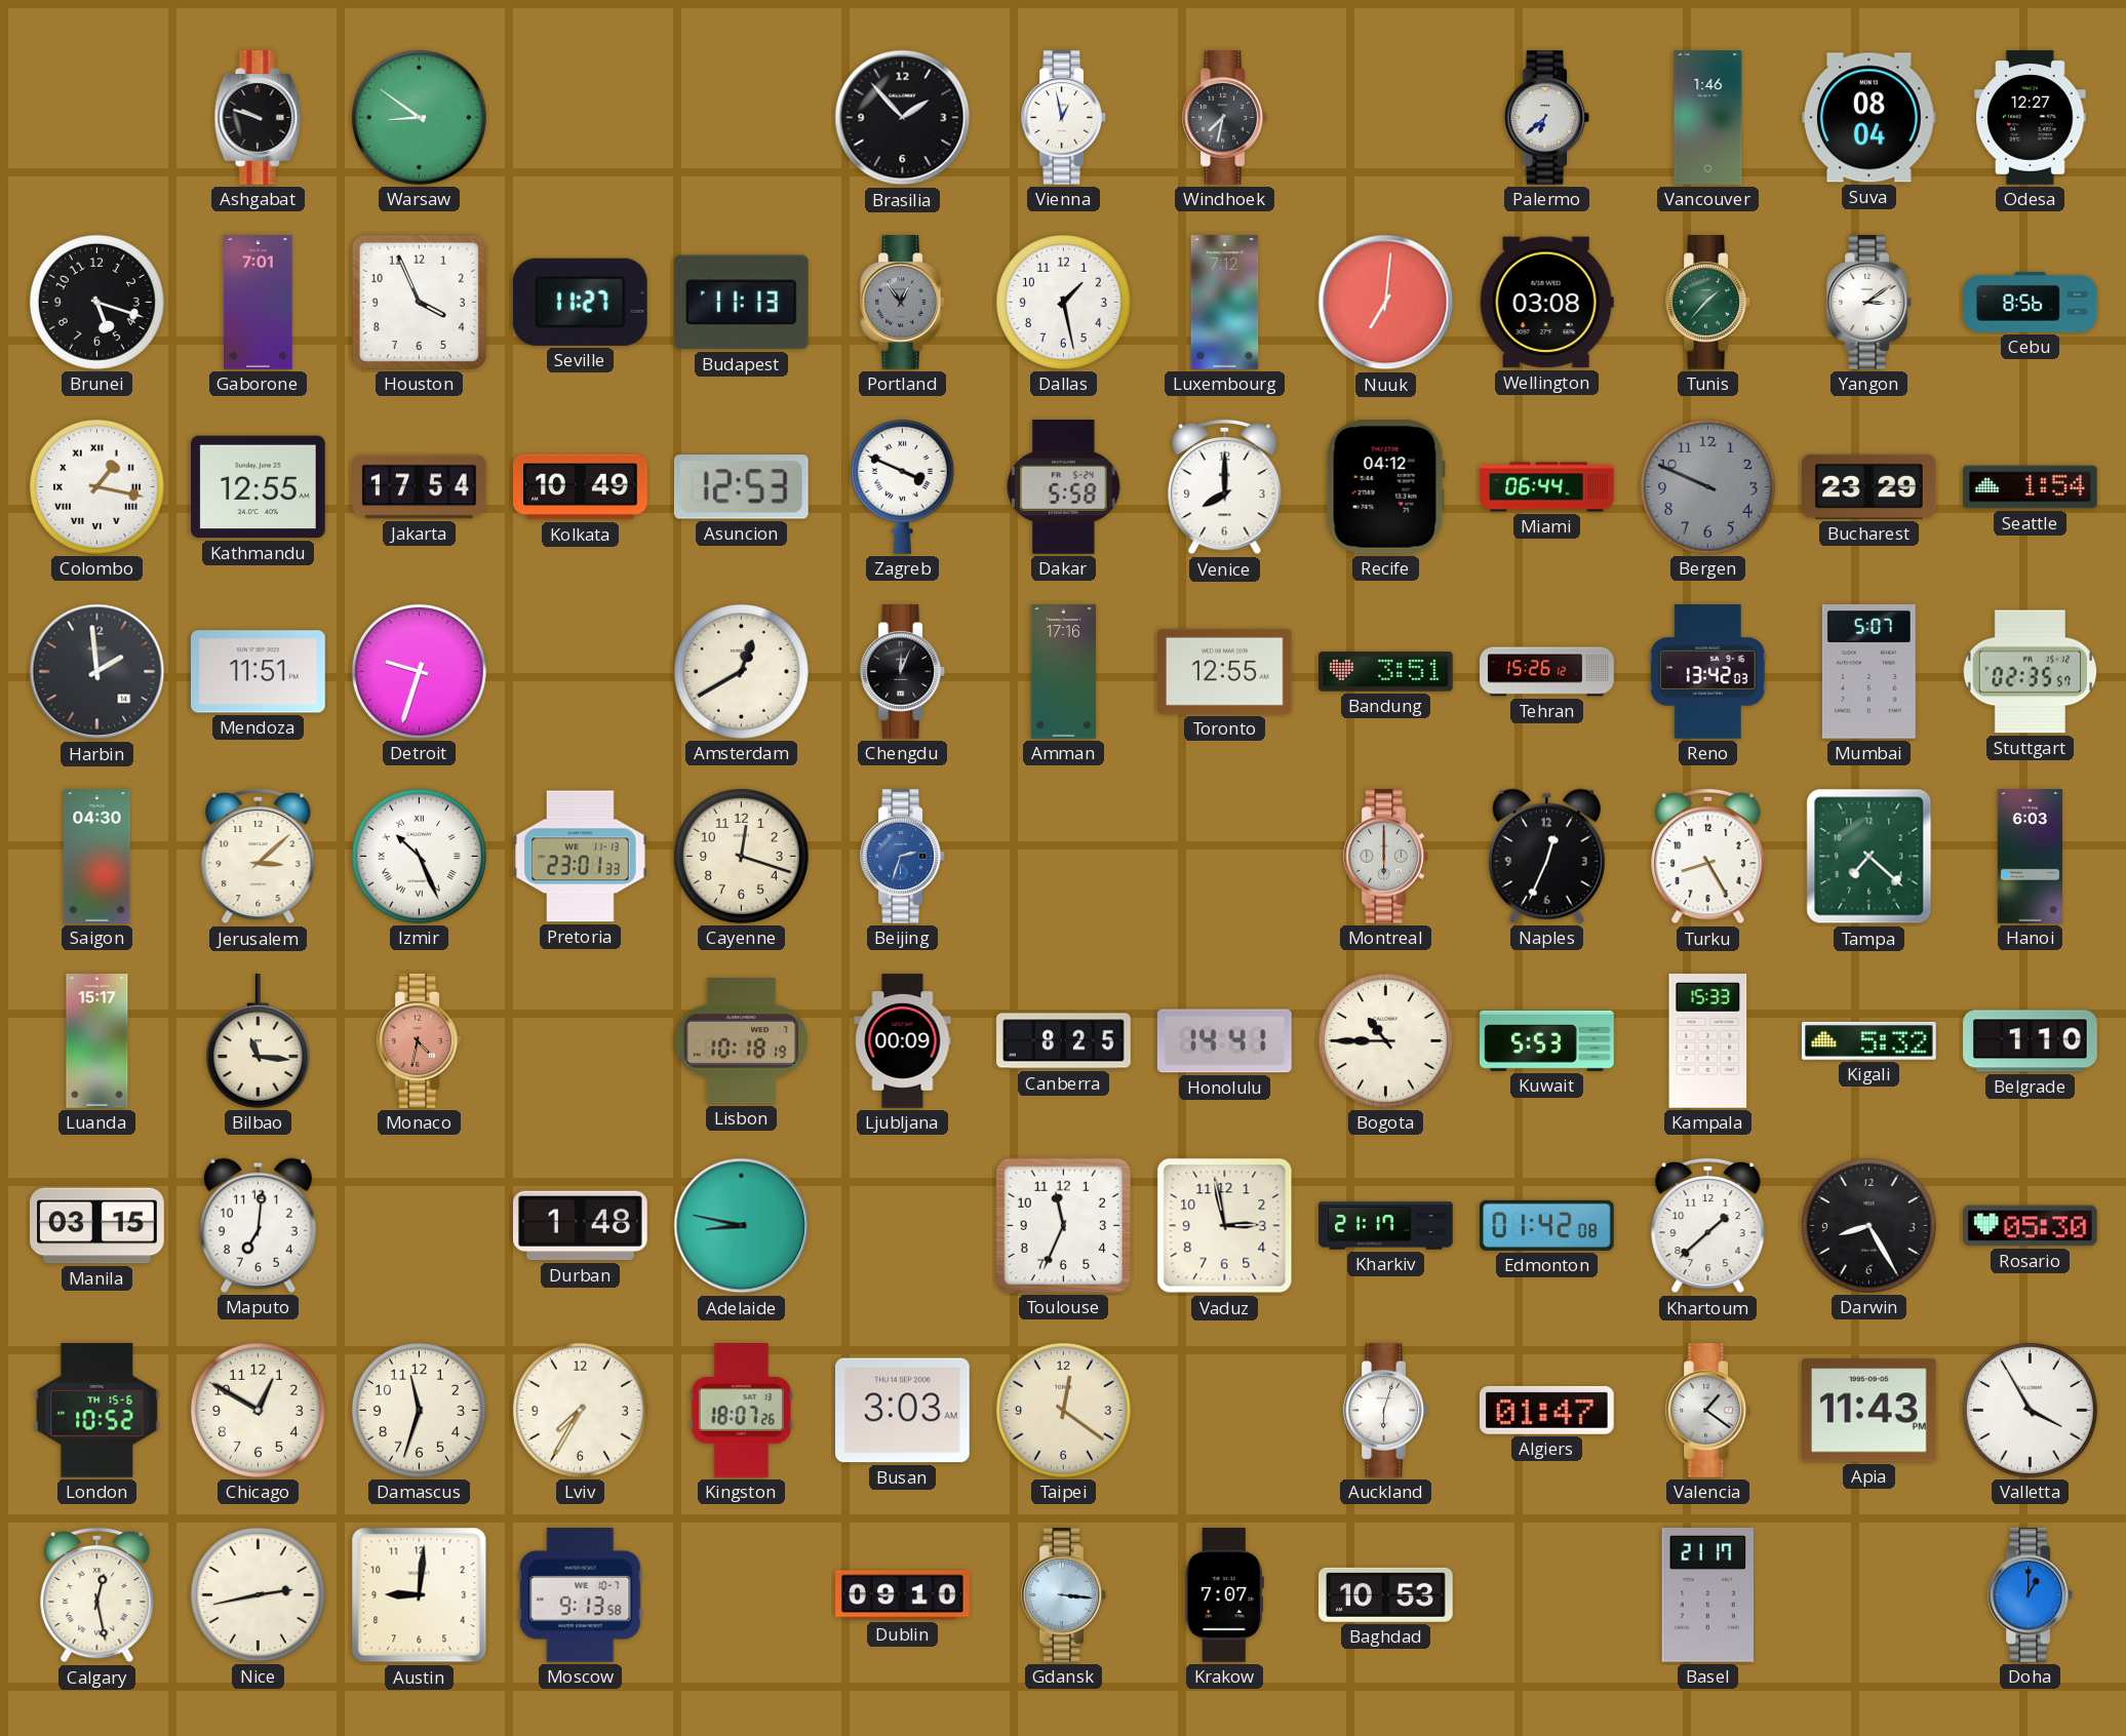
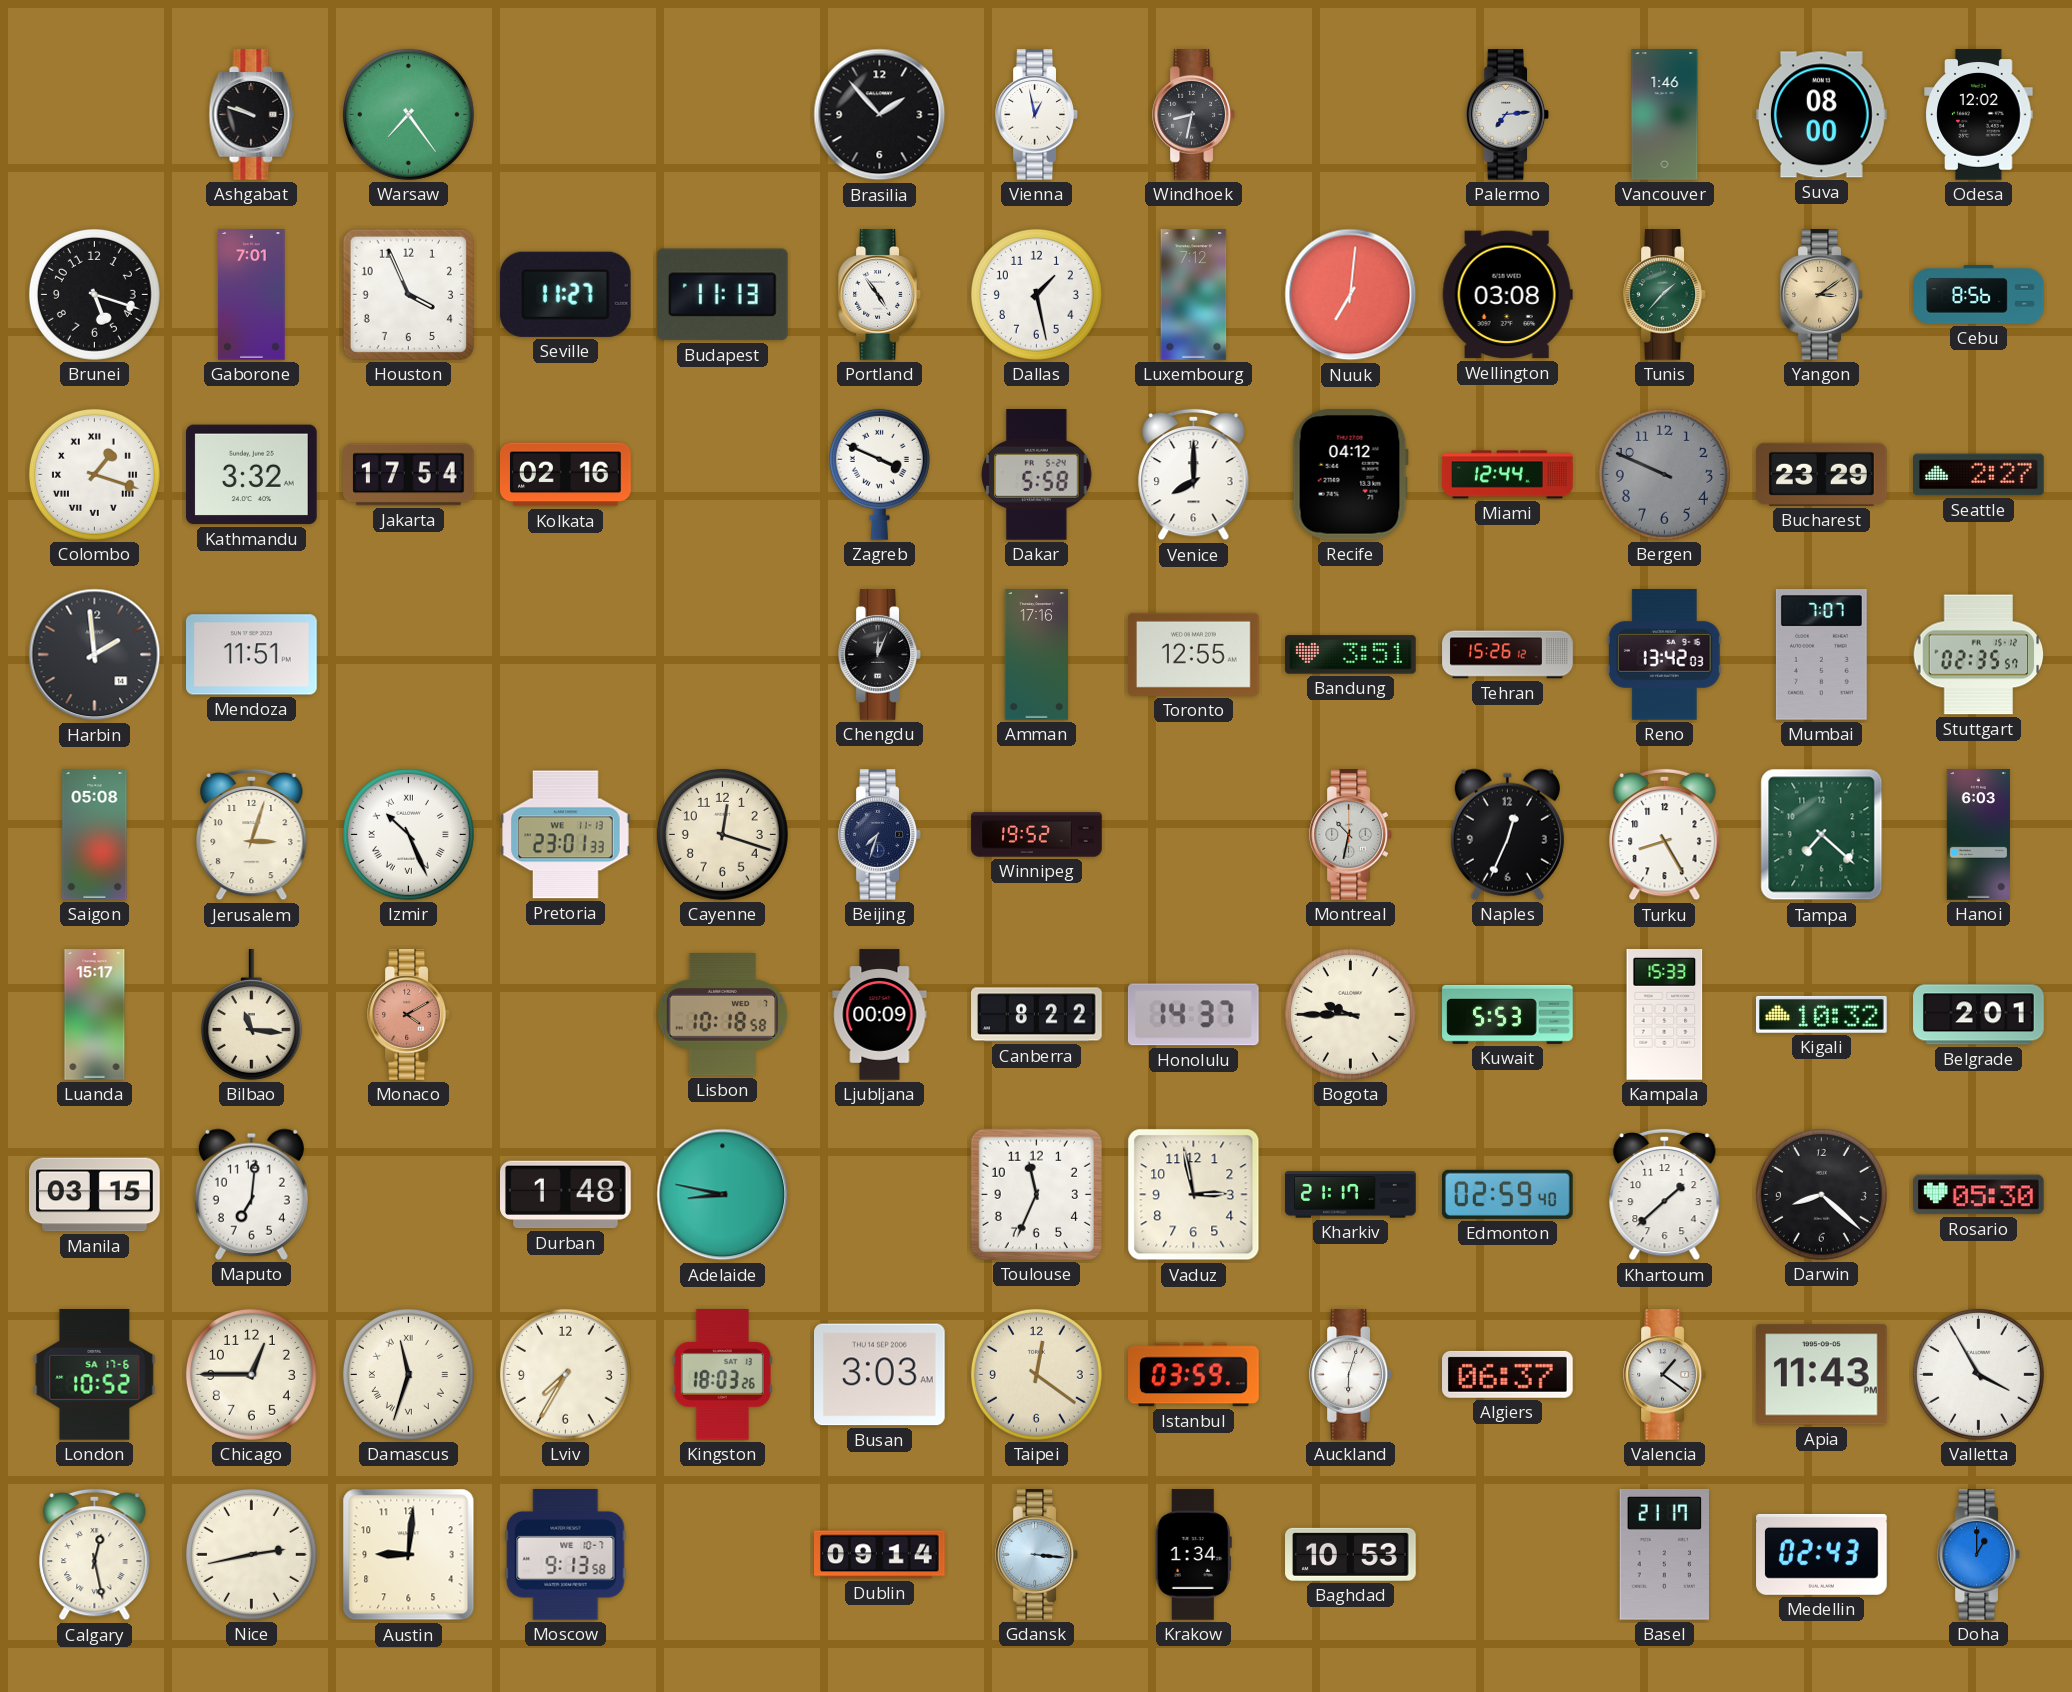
Warsaw: 8:51 -> 7:24 (408, 114)
Windhoek: 7:32 -> 8:32 (1194, 115)
Palermo: 6:38 -> 7:14 (1508, 115)
Suva: 08:04 -> 08:00 (1822, 115)
Odesa: 12:27 -> 12:02 (1979, 115)
Portland: 12:54 -> 4:54 (880, 295)
Portland dial: grey -> white (880, 295)
Yangon dial: white -> champagne (1822, 295)
Colombo: 1:17 -> 1:18 (94, 474)
Kathmandu: 12:55 -> 3:32 (252, 475)
Kolkata: 10:49 -> 02:16 (566, 475)
Asuncion: 12:53 -> none (741, 487)
Miami: 06:44 -> 12:44 (1508, 475)
Seattle: 1:54 -> 2:27 (1979, 475)
Detroit: 9:33 -> none (419, 671)
Amsterdam: 12:40 -> none (741, 671)
Mumbai: 5:07 -> 7:07 (1821, 655)
Saigon: 04:30 -> 05:08 (95, 835)
Jerusalem: 3:08 -> 3:03 (252, 835)
Beijing: 2:33 -> 7:33 (880, 835)
Beijing dial: blue -> navy (880, 835)
Winnipeg: none -> 19:52 (1037, 835)
Montreal: 6:00 -> 10:32 (1351, 835)
Monaco: 4:32 -> 4:10 (409, 1015)
Lisbon: 10:18:19 -> 10:18:58 (723, 1015)
Canberra: 8:25 -> 8:22 (1037, 1015)
Honolulu: 14:41 -> 14:37 (1193, 1015)
Bogota: 10:45 -> 9:45 (1350, 1014)
Kigali: 5:32 -> 10:32 (1822, 1014)
Belgrade: 1:10 -> 2:01 (1979, 1015)
Edmonton: 01:42 -> 02:59 (1508, 1194)
Darwin: 8:25 -> 8:22 (1821, 1194)
London date: TH 15-6 -> SA 17-6 (95, 1375)
Chicago: 12:50 -> 12:45 (251, 1374)
Damascus numerals: Arabic -> Roman (408, 1374)
Kingston: 18:07 -> 18:03 (722, 1375)
Istanbul: none -> 03:59 (1194, 1375)
Algiers: 01:47 -> 06:37 (1508, 1374)
Dublin: 09:10 -> 09:14 (880, 1555)
Krakow: 7:07 -> 1:34 (1193, 1555)
Medellin: none -> 02:43 (1822, 1554)
